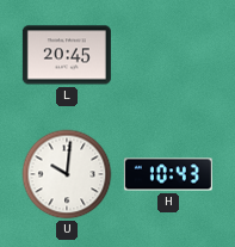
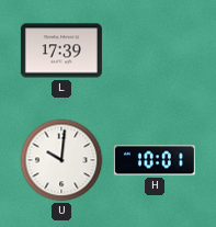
L: 20:45 -> 17:39 (61, 50)
H: 10:43 -> 10:01 (155, 160)
